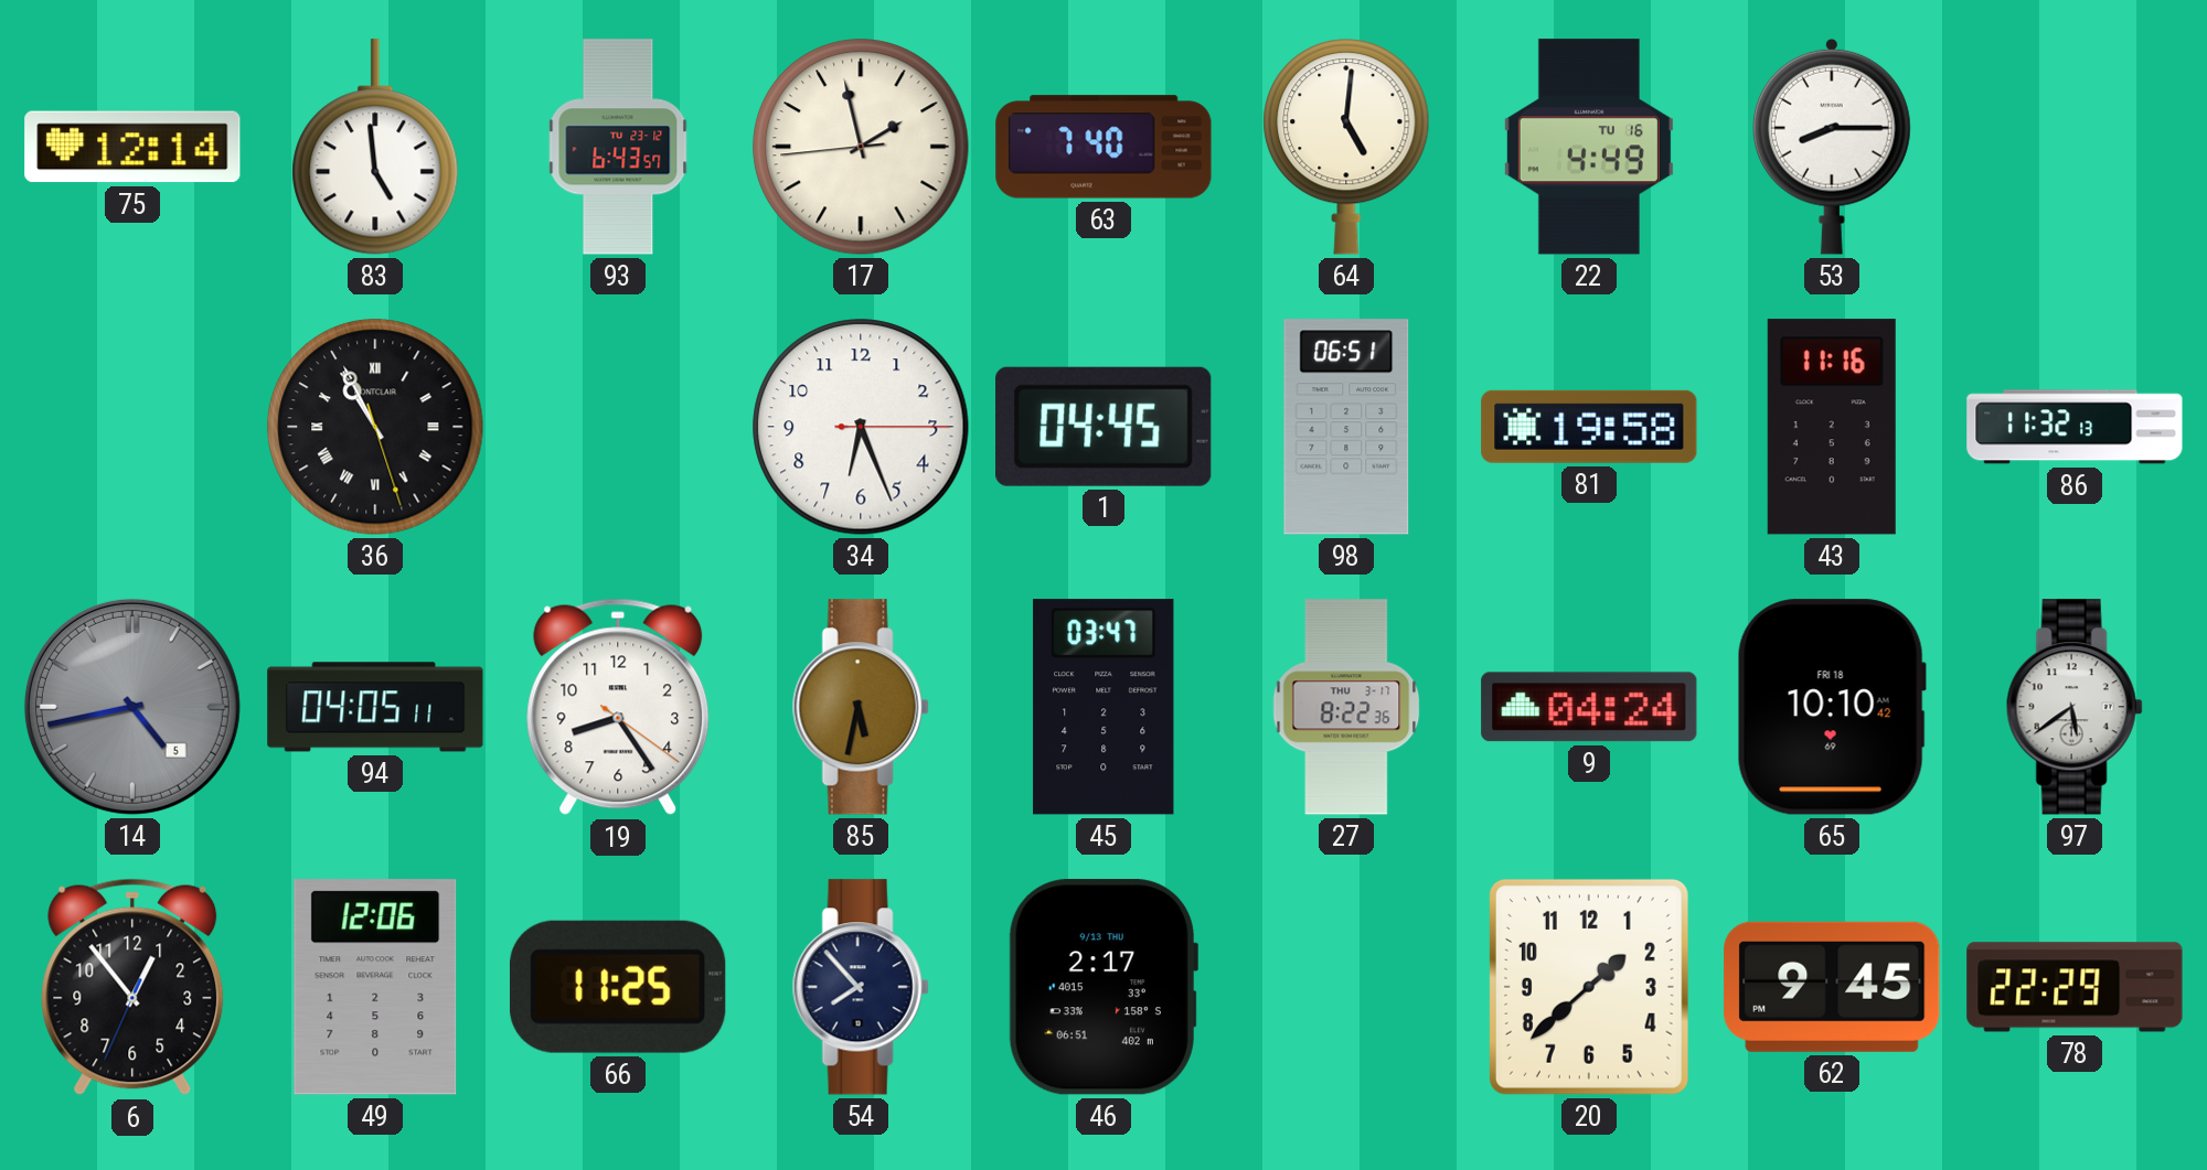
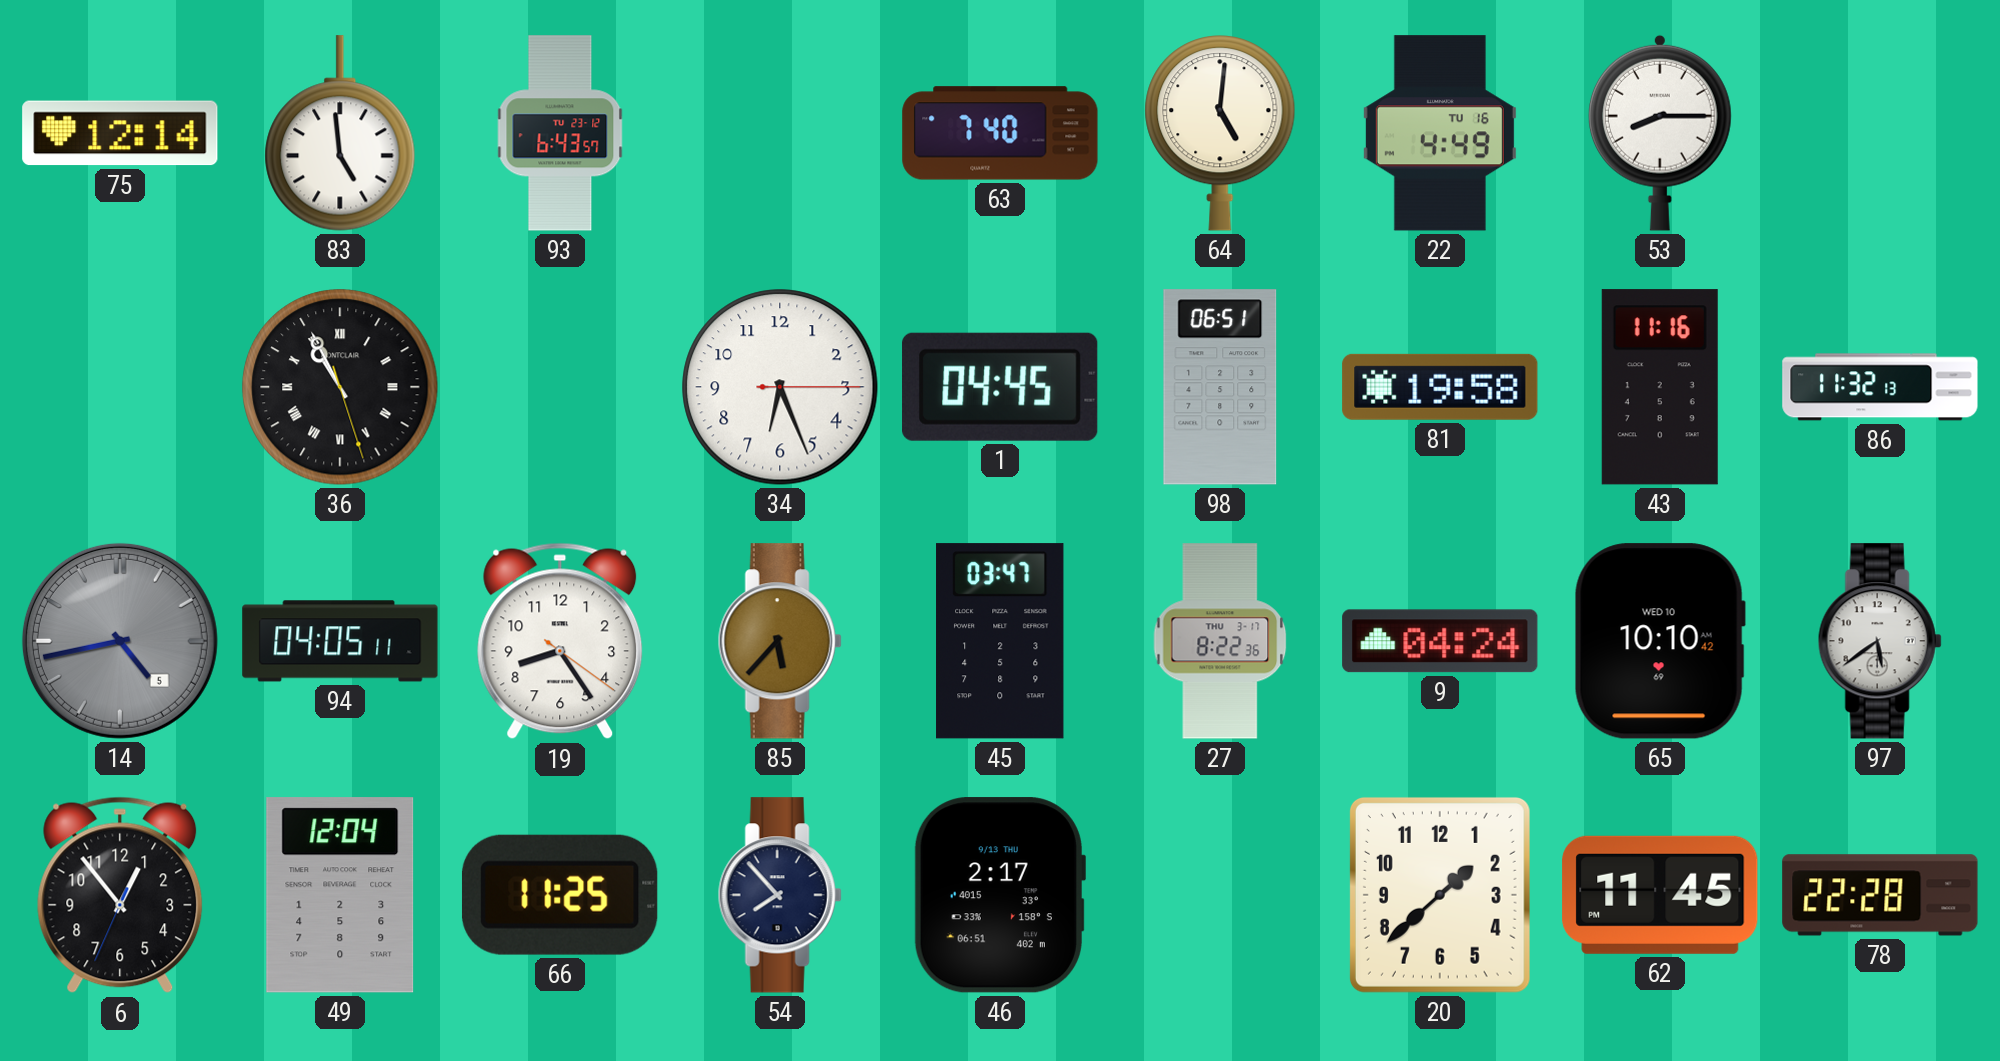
17: 1:57 -> none (861, 147)
85: 5:32 -> 5:37 (780, 641)
65 date: FRI 18 -> WED 10 (1660, 641)
49: 12:06 -> 12:04 (340, 895)
62: 9:45 -> 11:45 (1660, 895)
78: 22:29 -> 22:28 (1880, 895)
